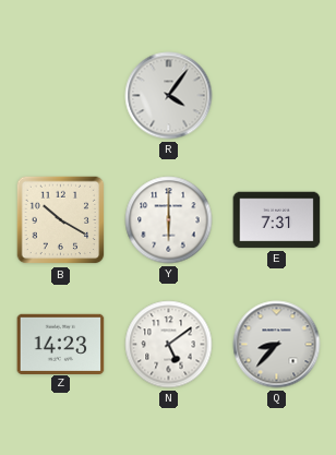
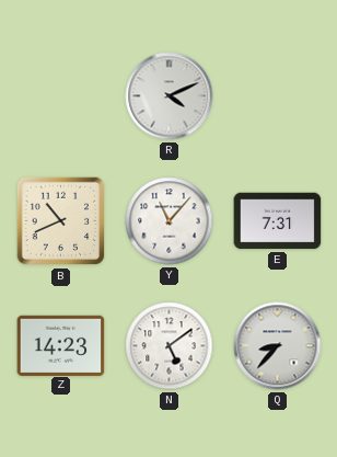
R: 4:06 -> 4:11 (170, 96)
B: 10:20 -> 10:41 (61, 221)
Y: 6:00 -> 11:07 (170, 221)
